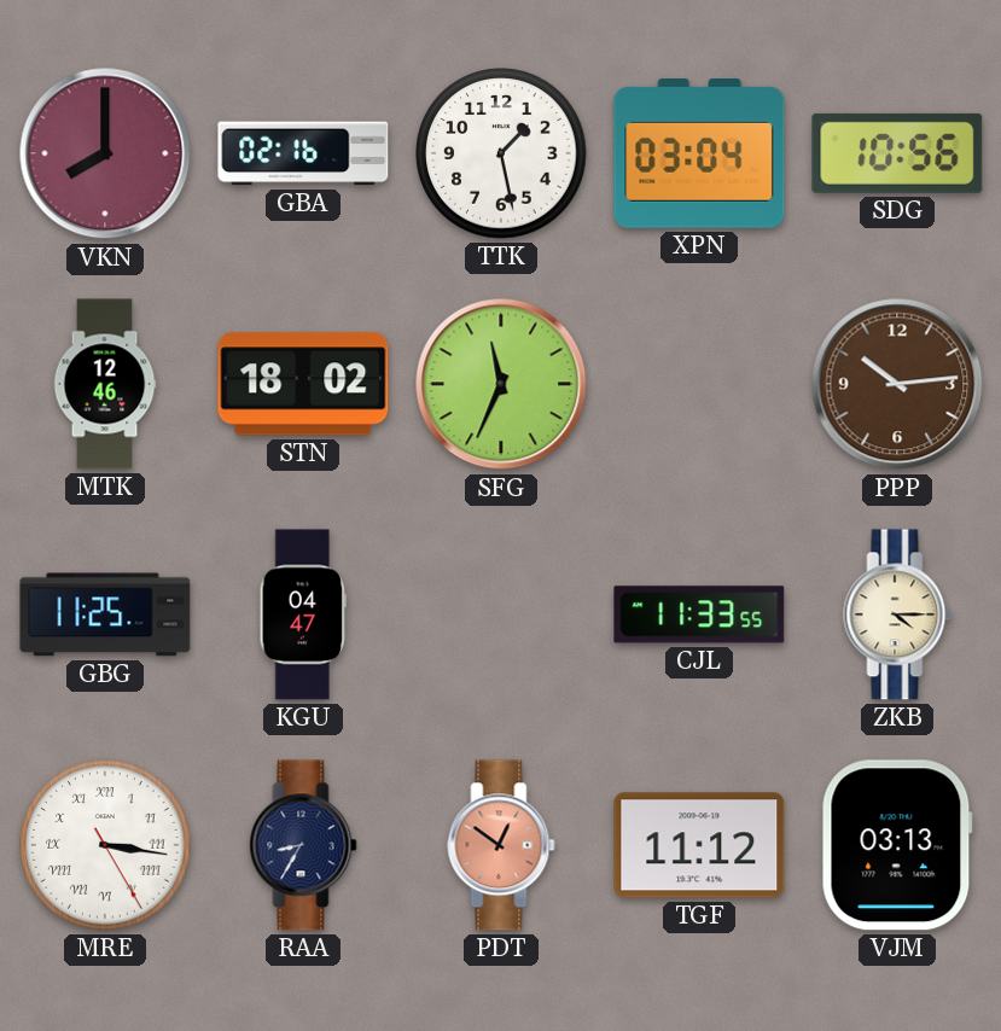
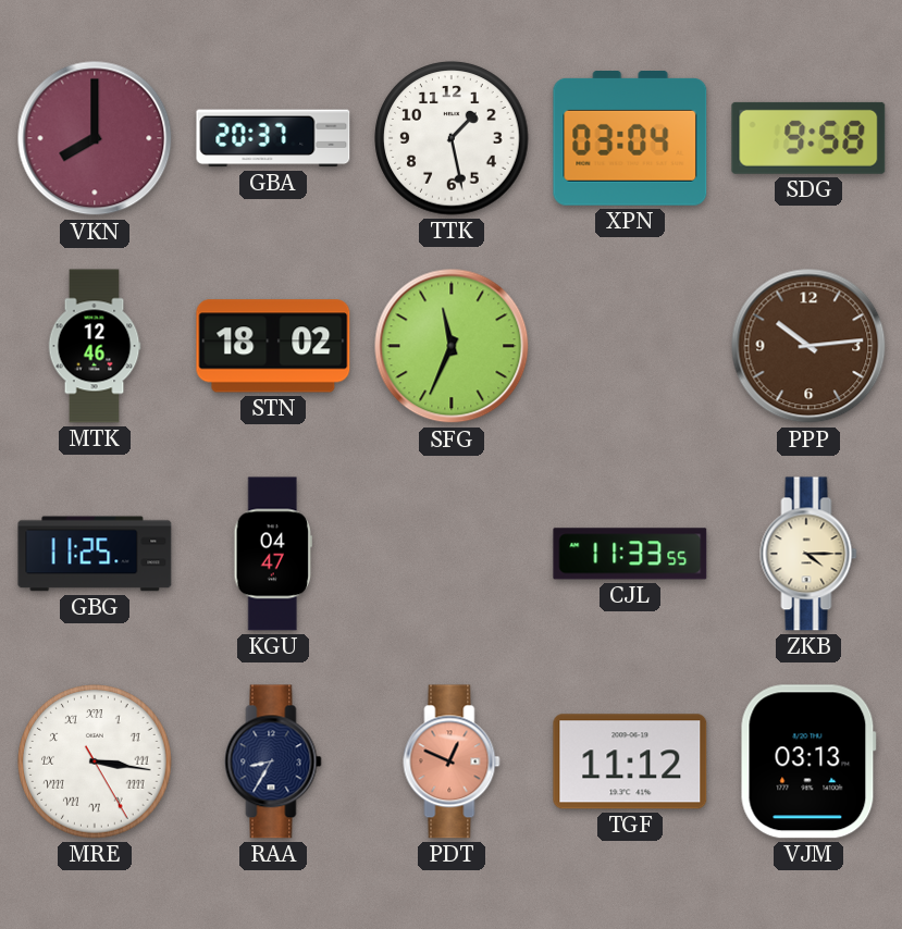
GBA: 02:16 -> 20:37 (273, 138)
SDG: 10:56 -> 9:58 (808, 138)
PDT: 12:51 -> 12:49 (452, 761)
